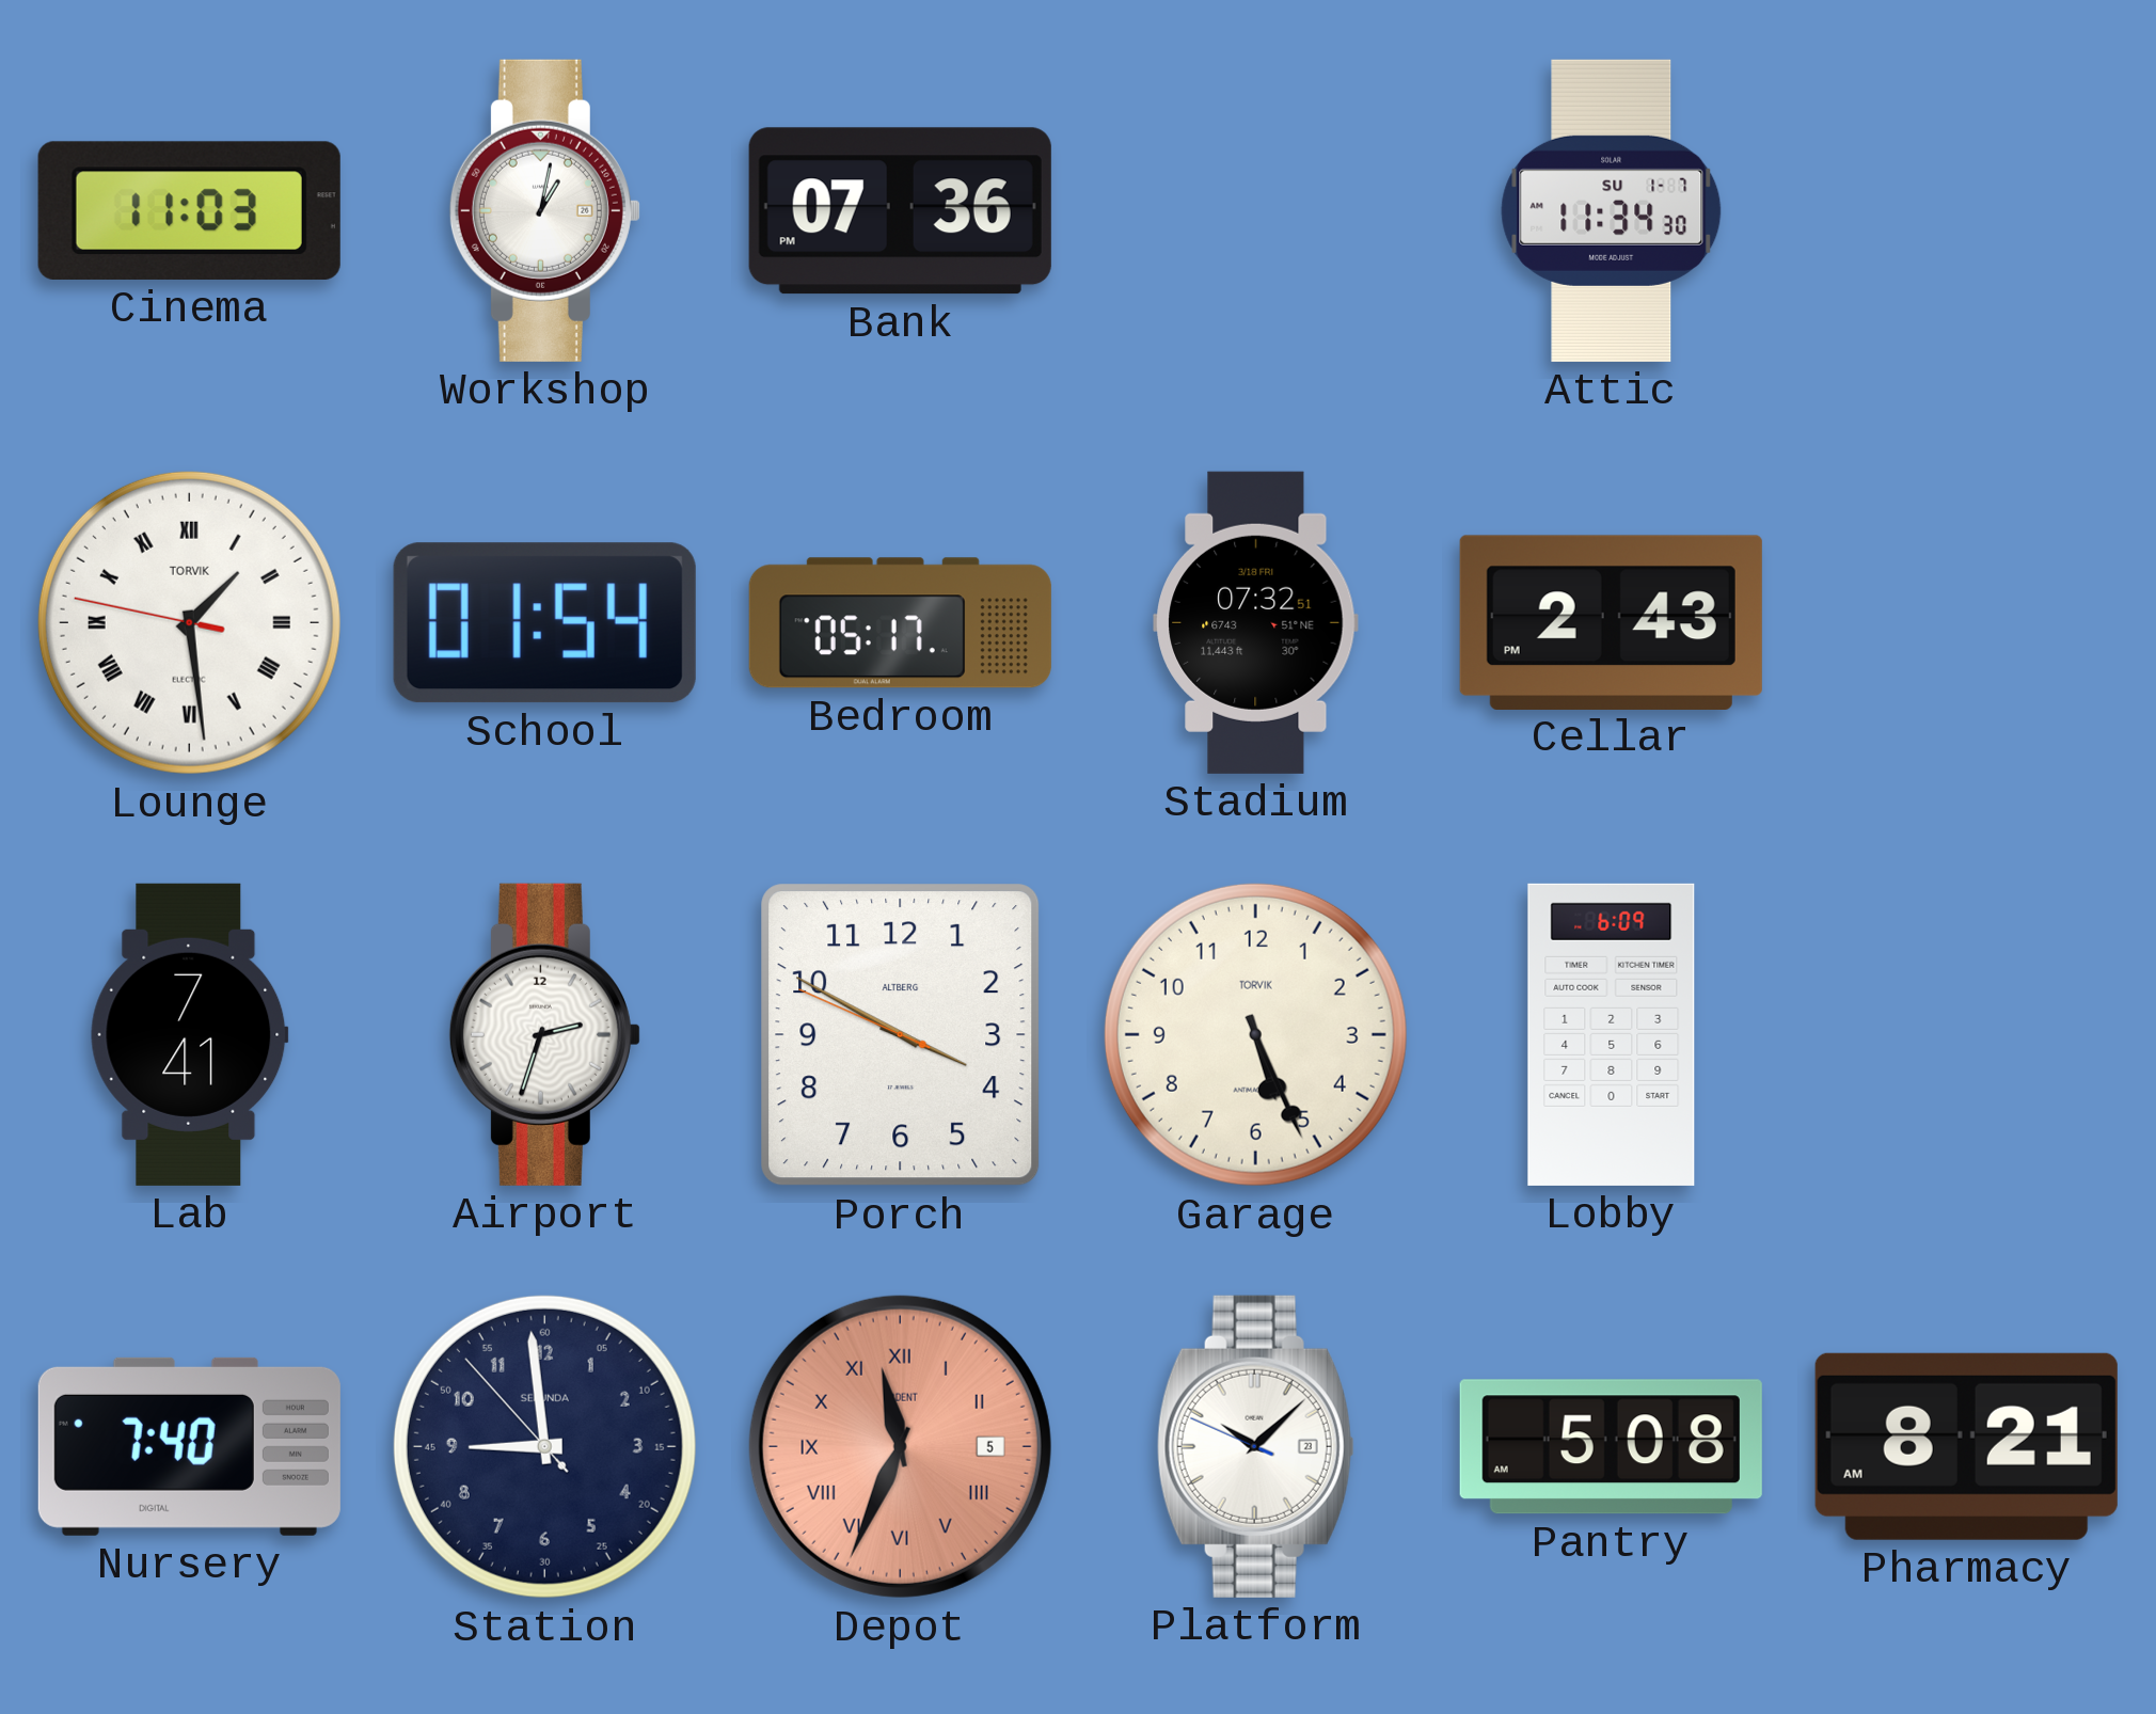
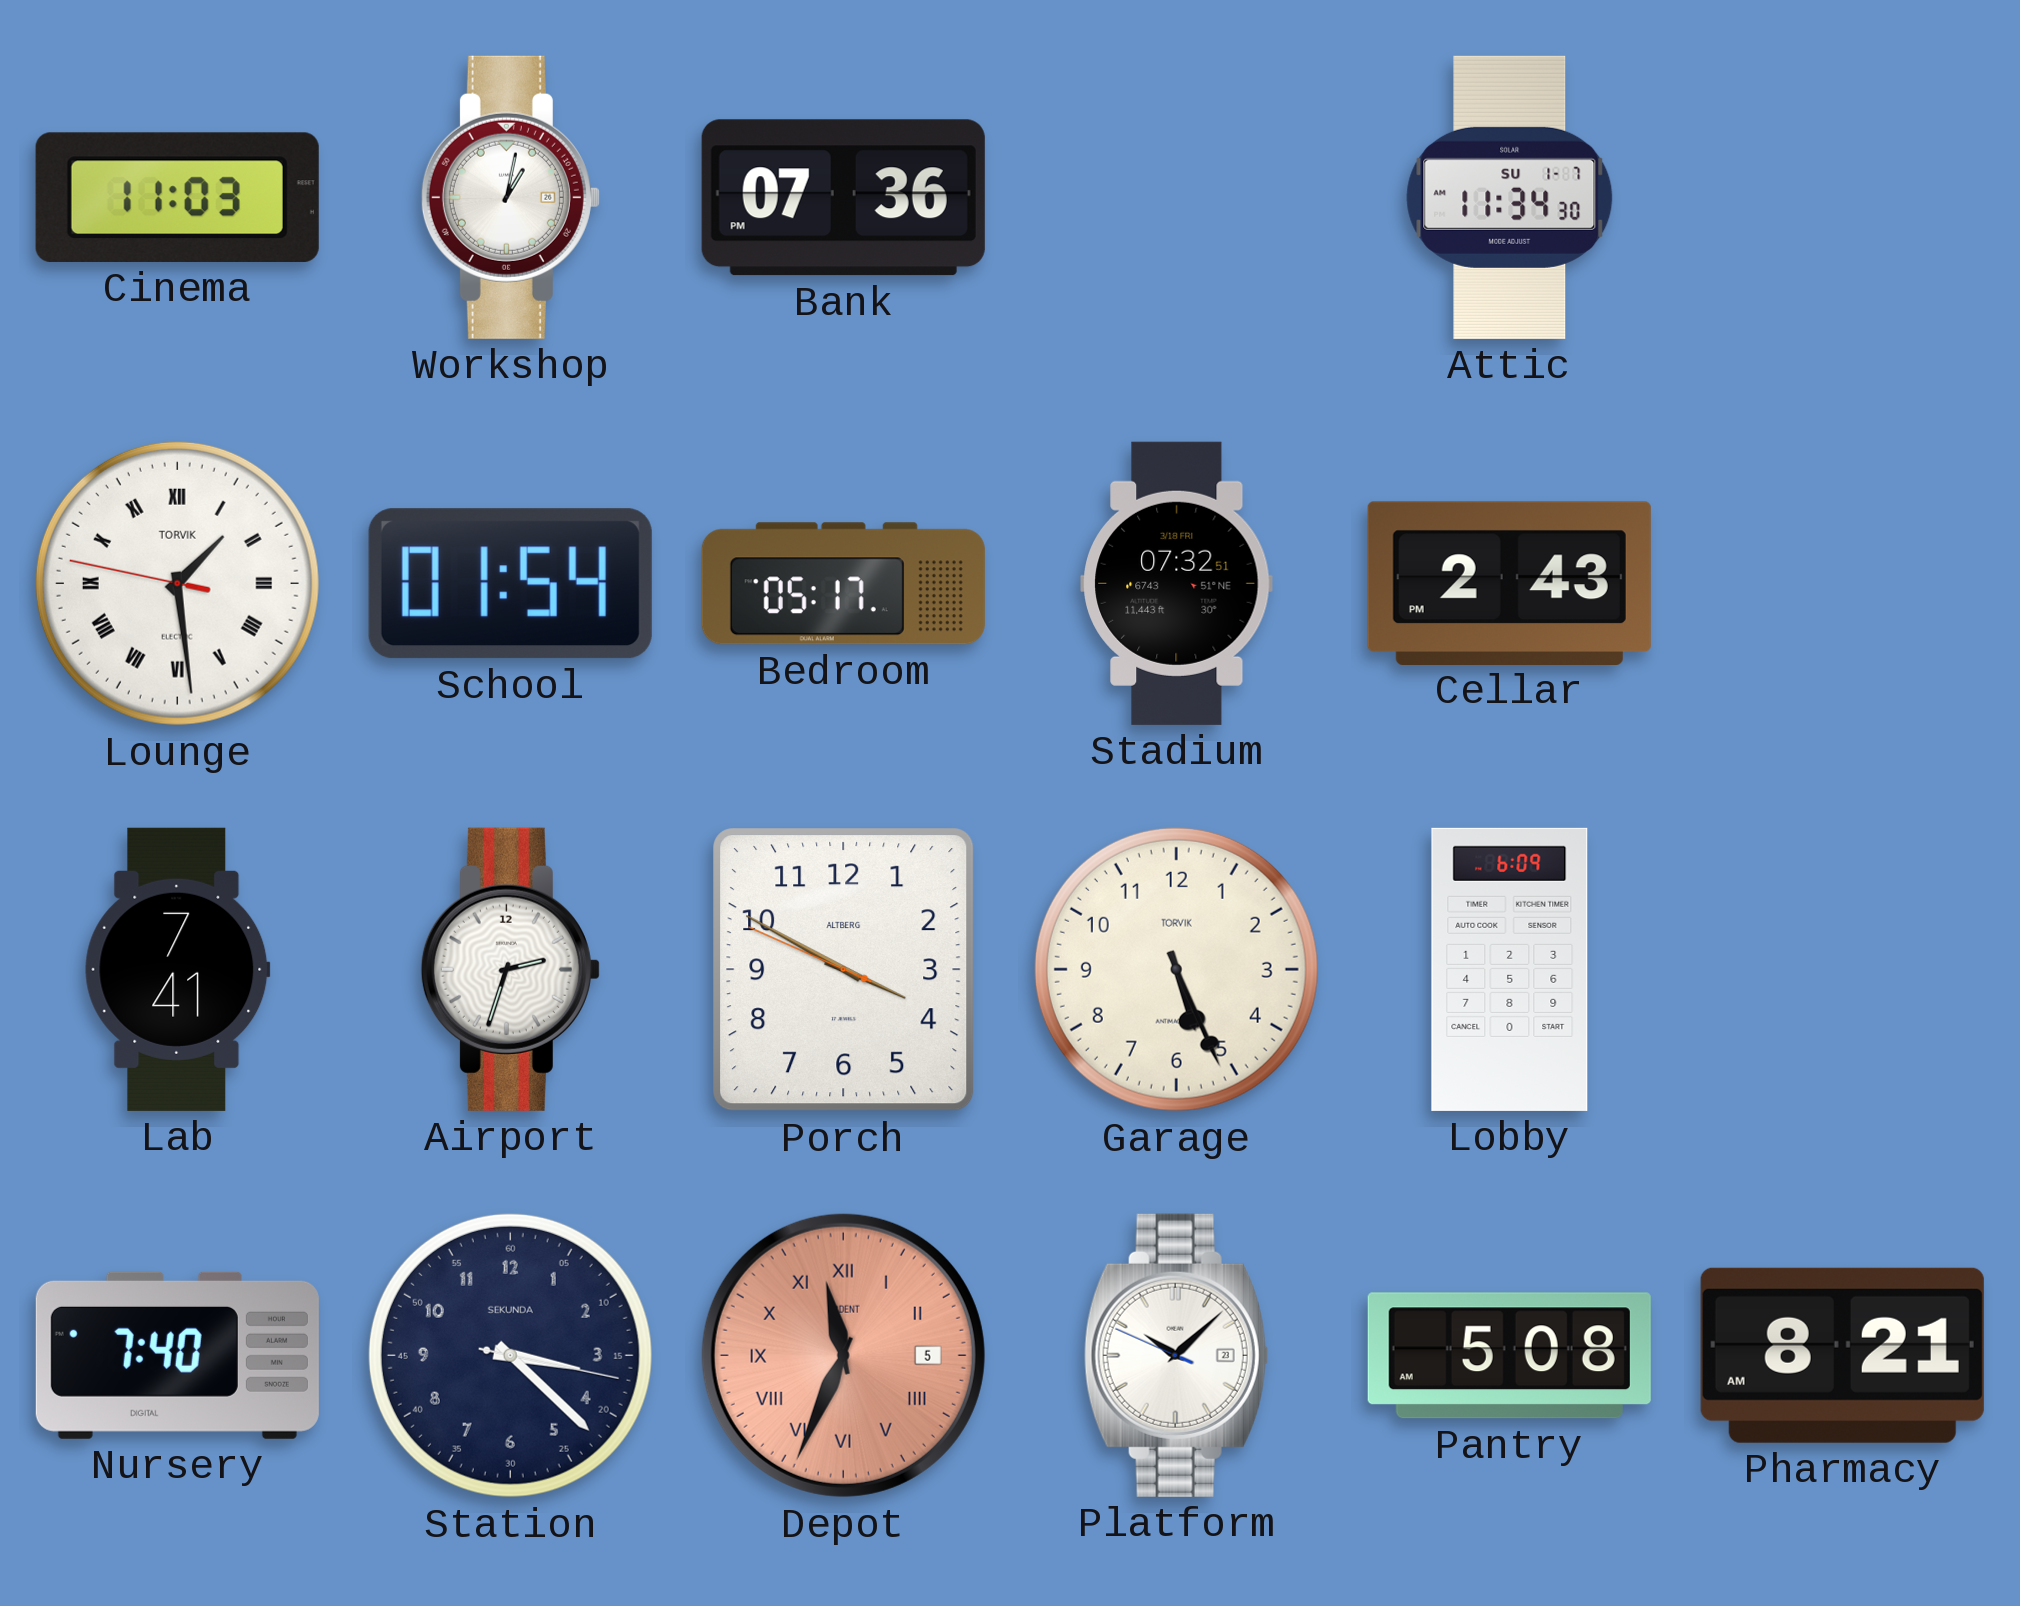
Station: 8:58 -> 3:22 (510, 1355)
